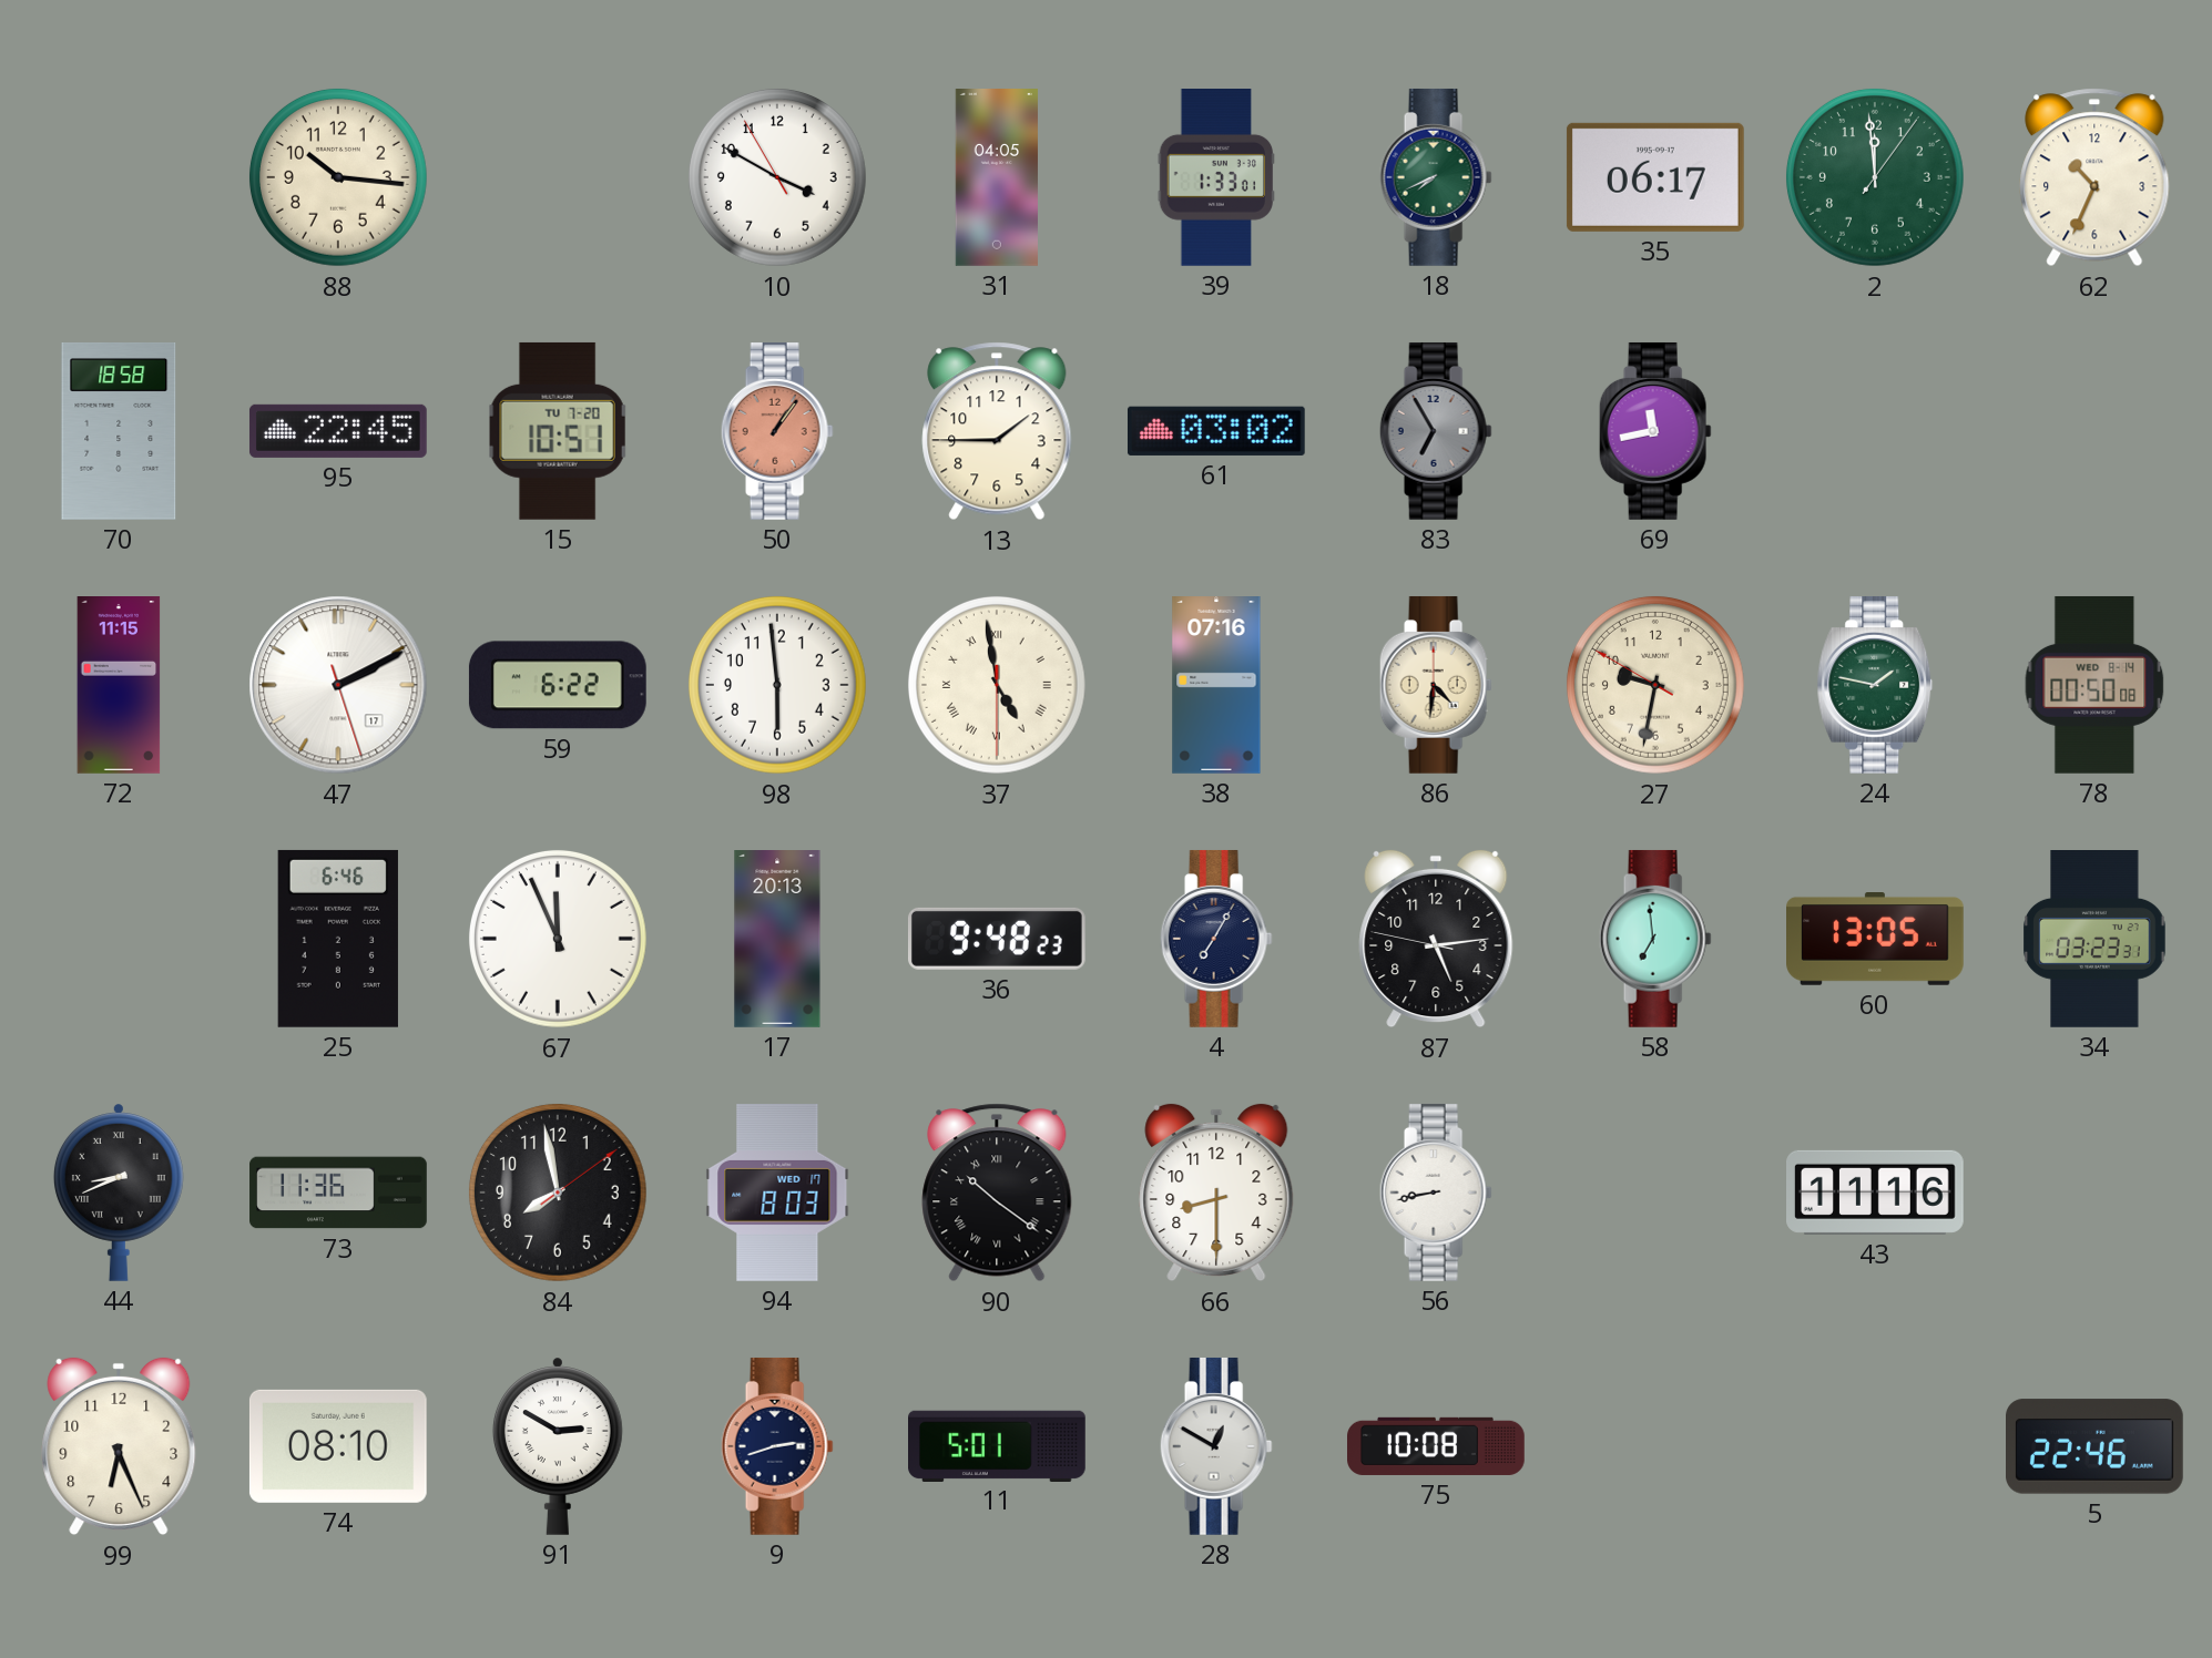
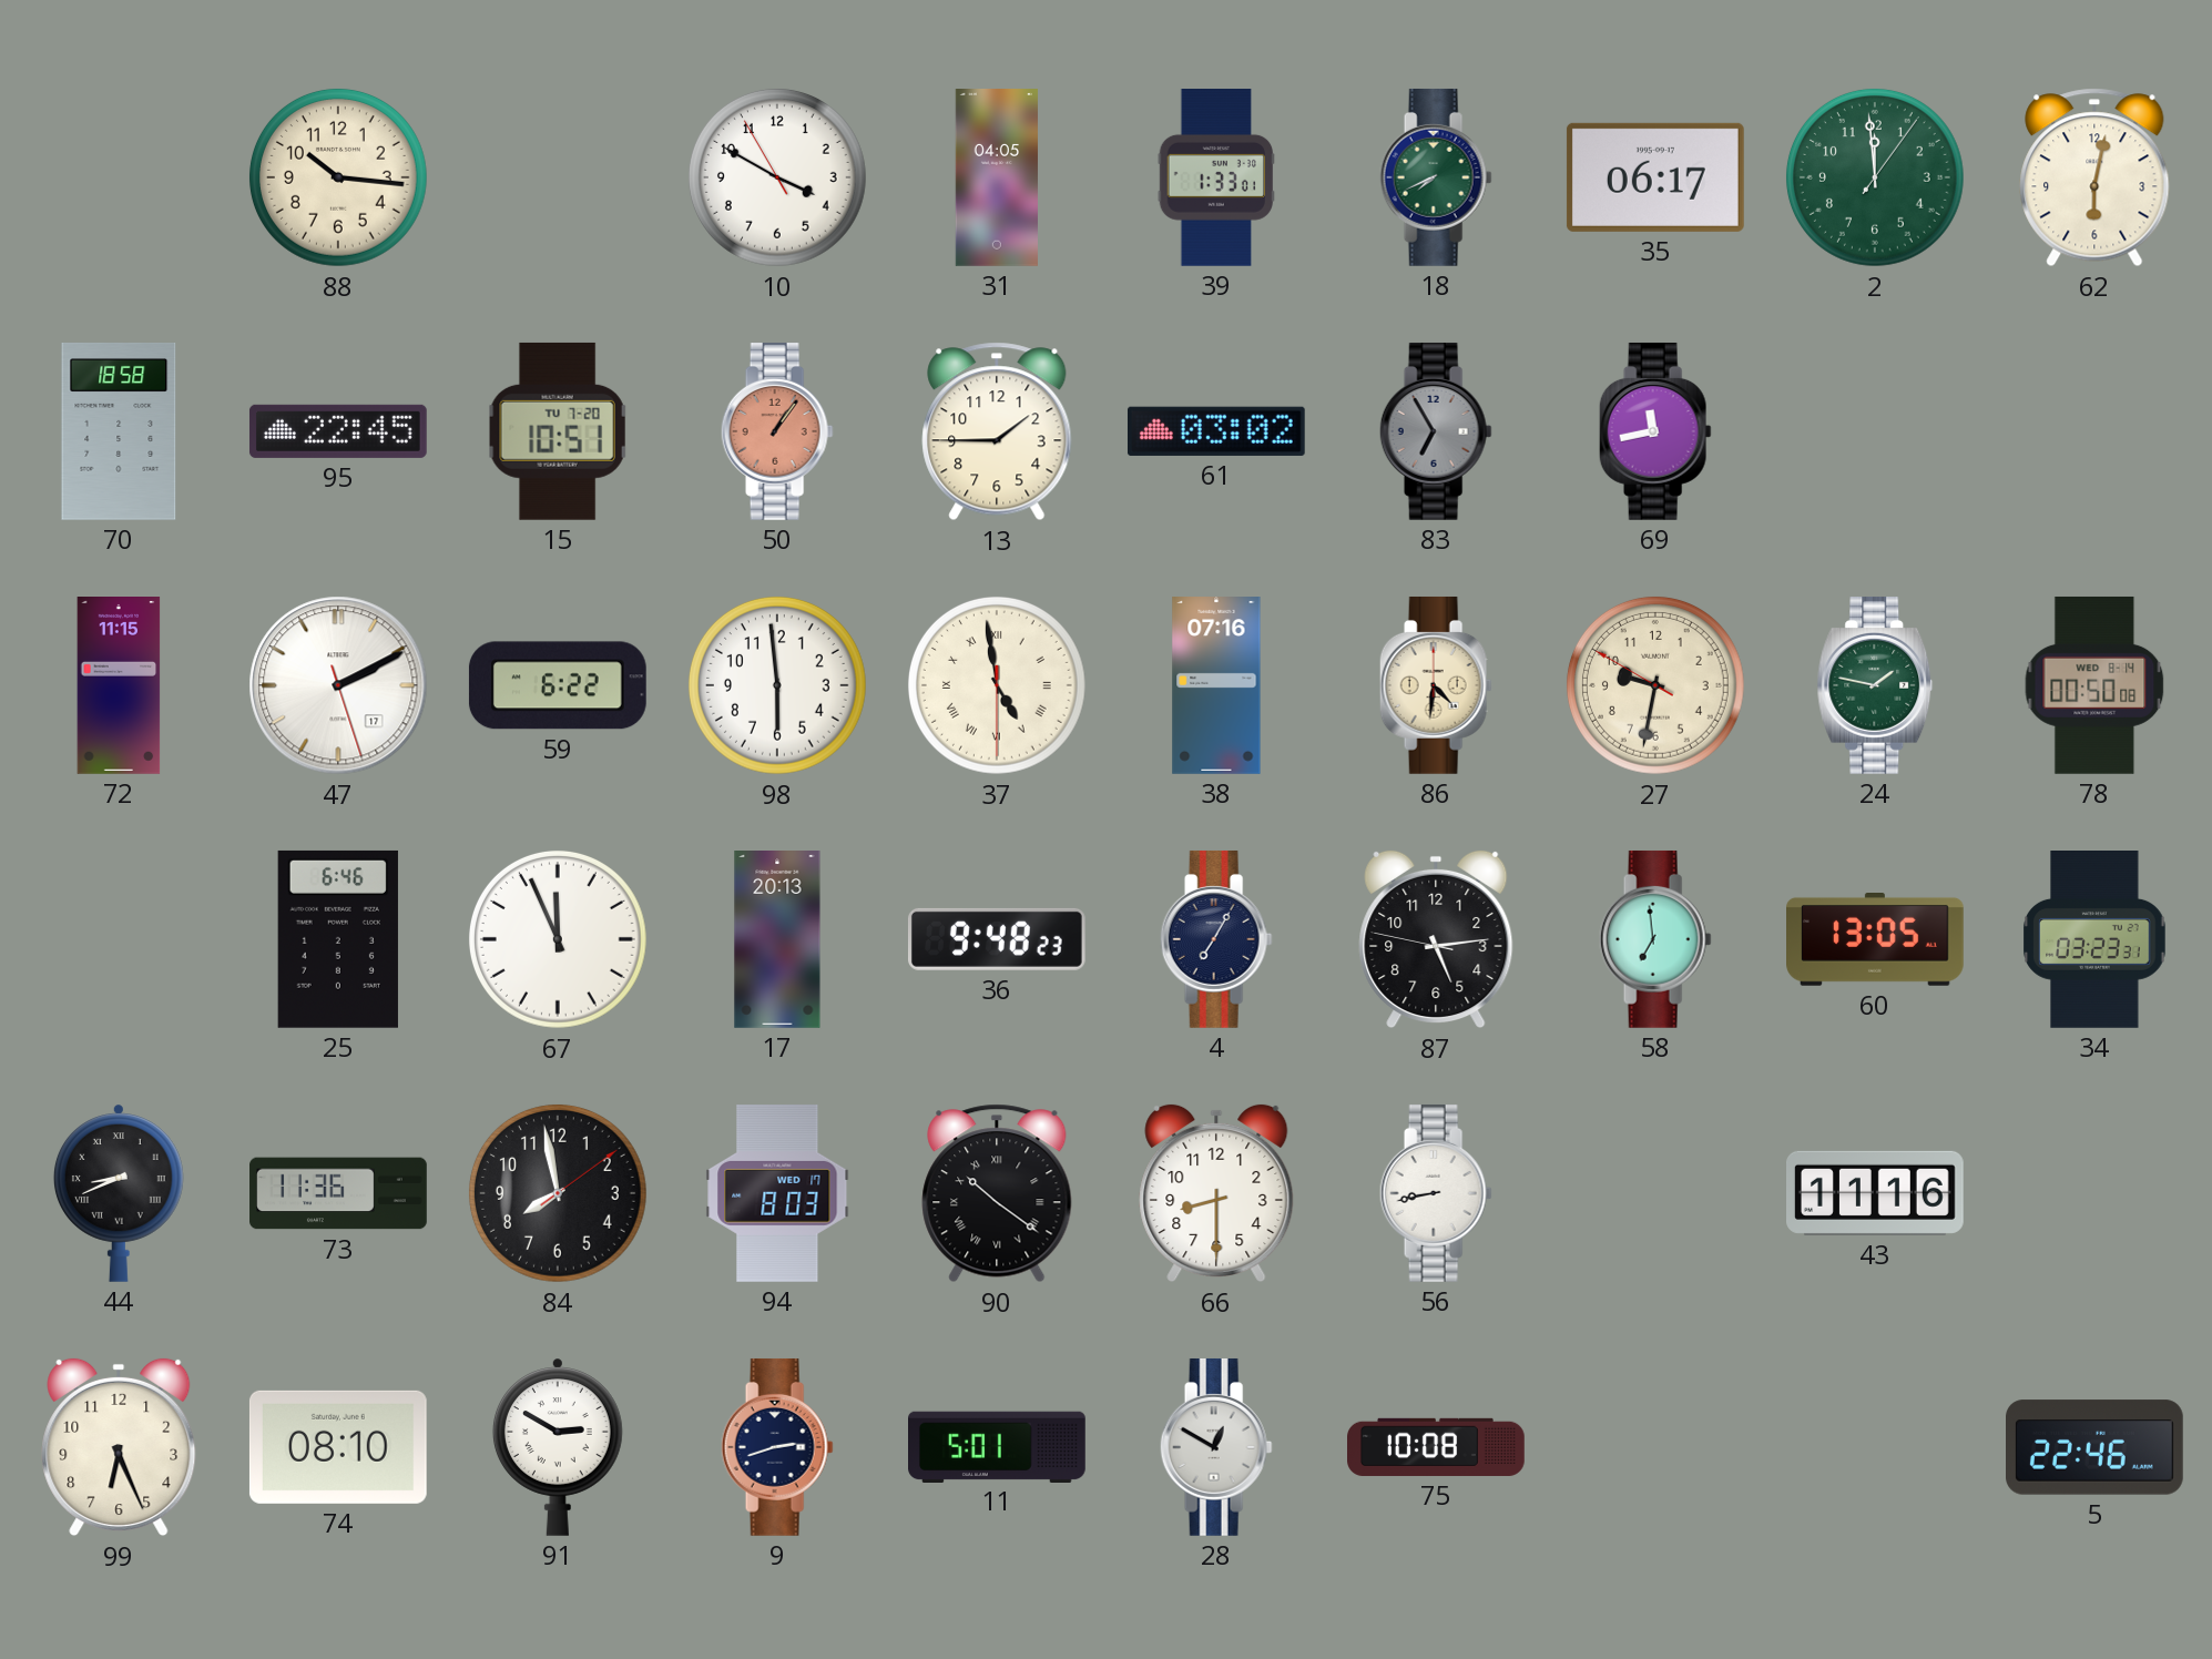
62: 10:34 -> 6:02 (2094, 177)
